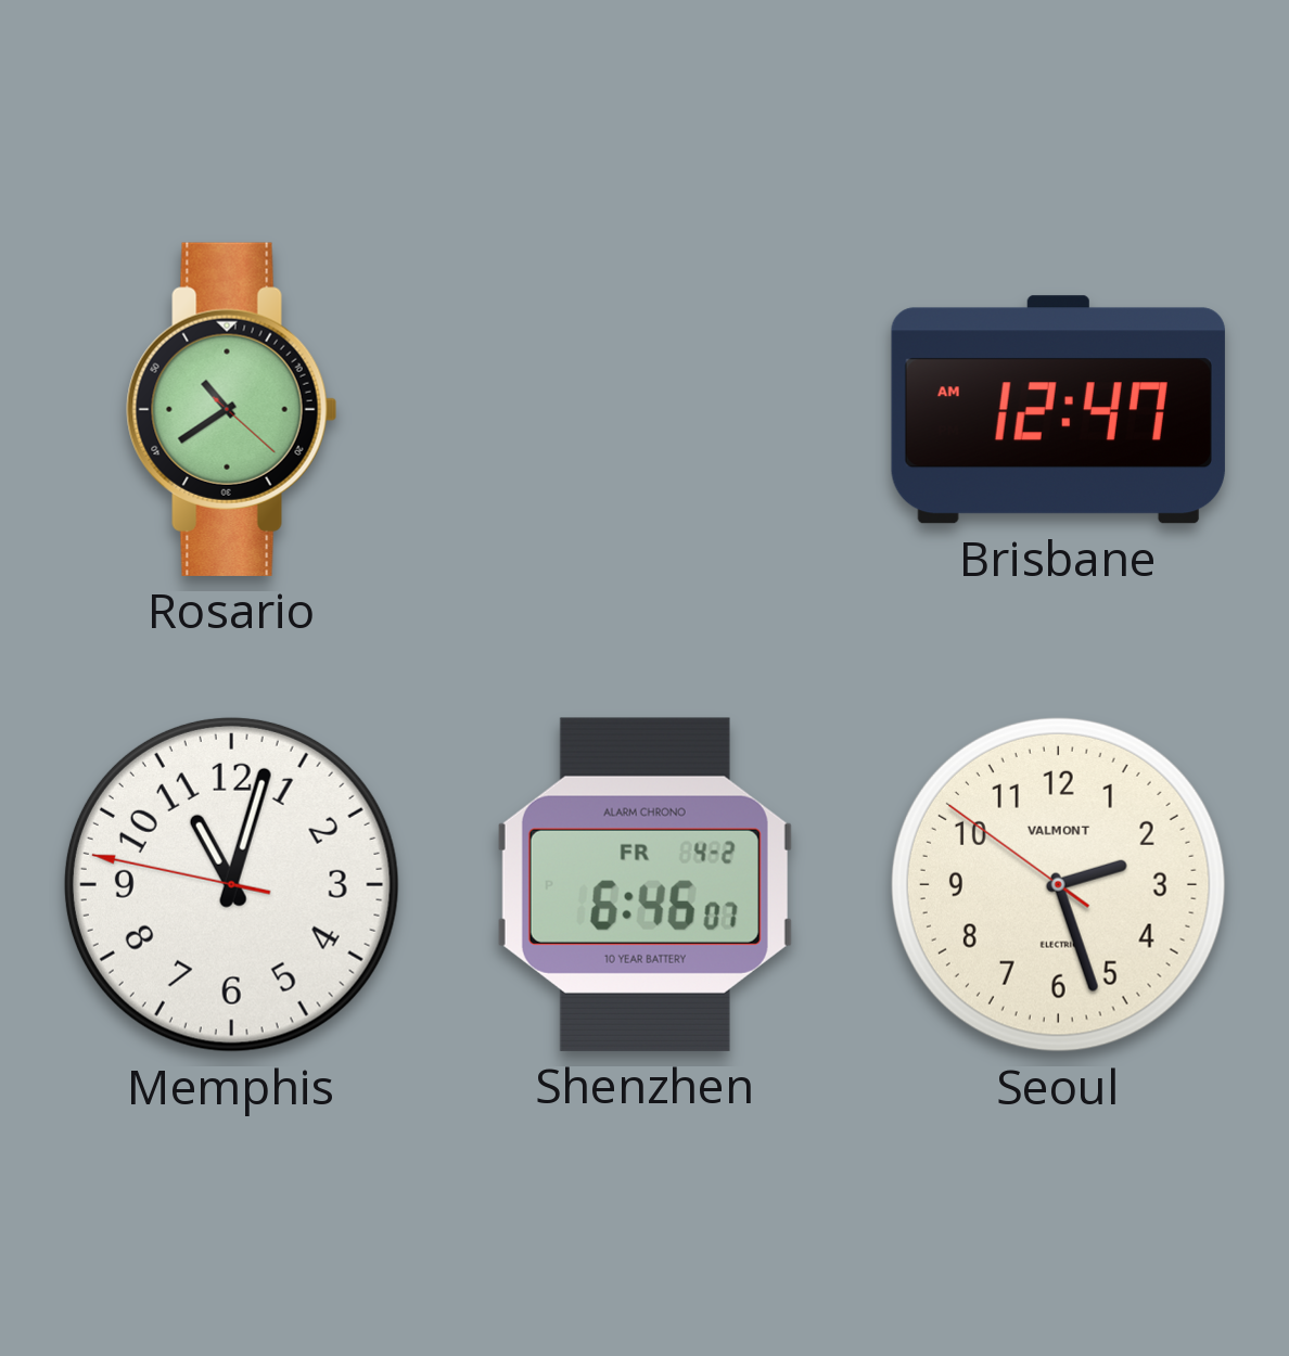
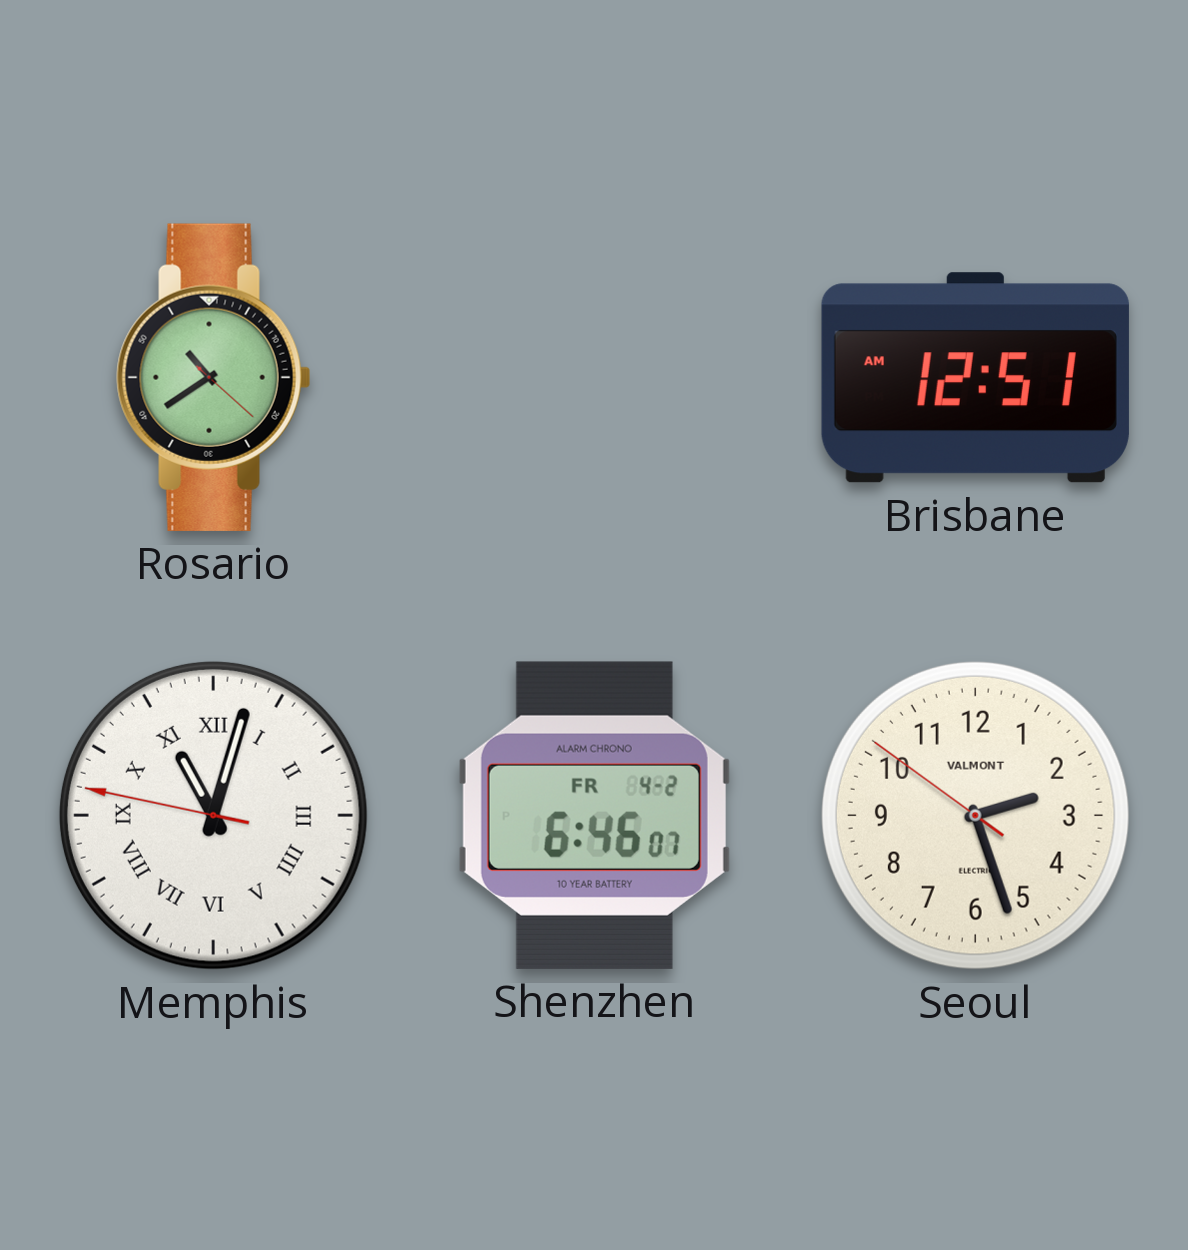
Brisbane: 12:47 -> 12:51 (975, 378)
Memphis numerals: Arabic -> Roman (213, 815)
